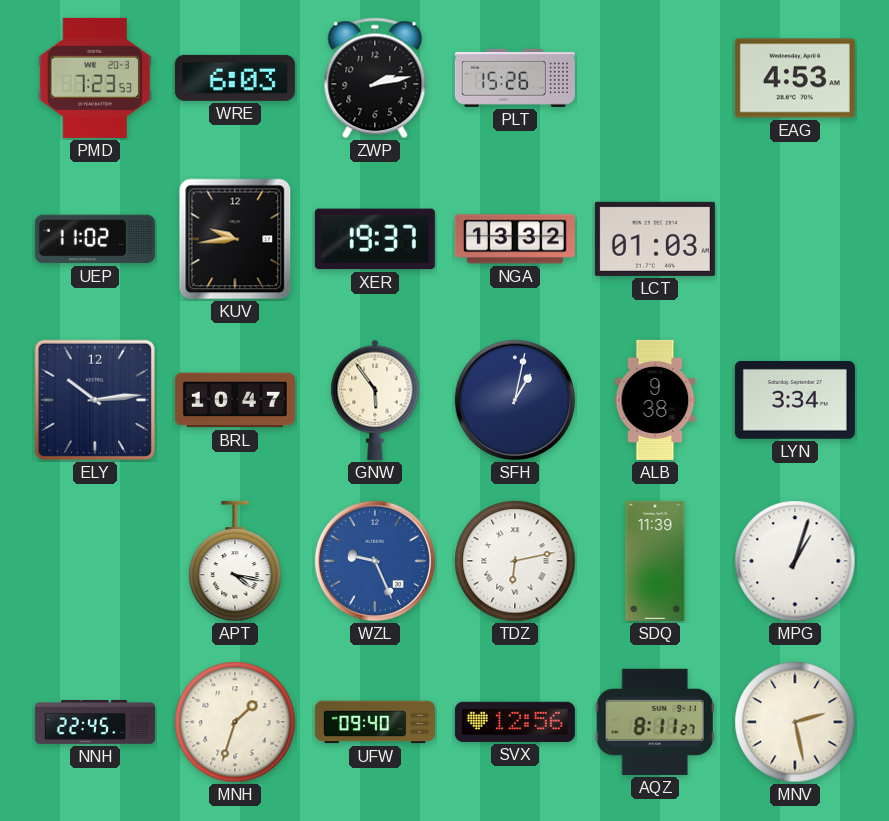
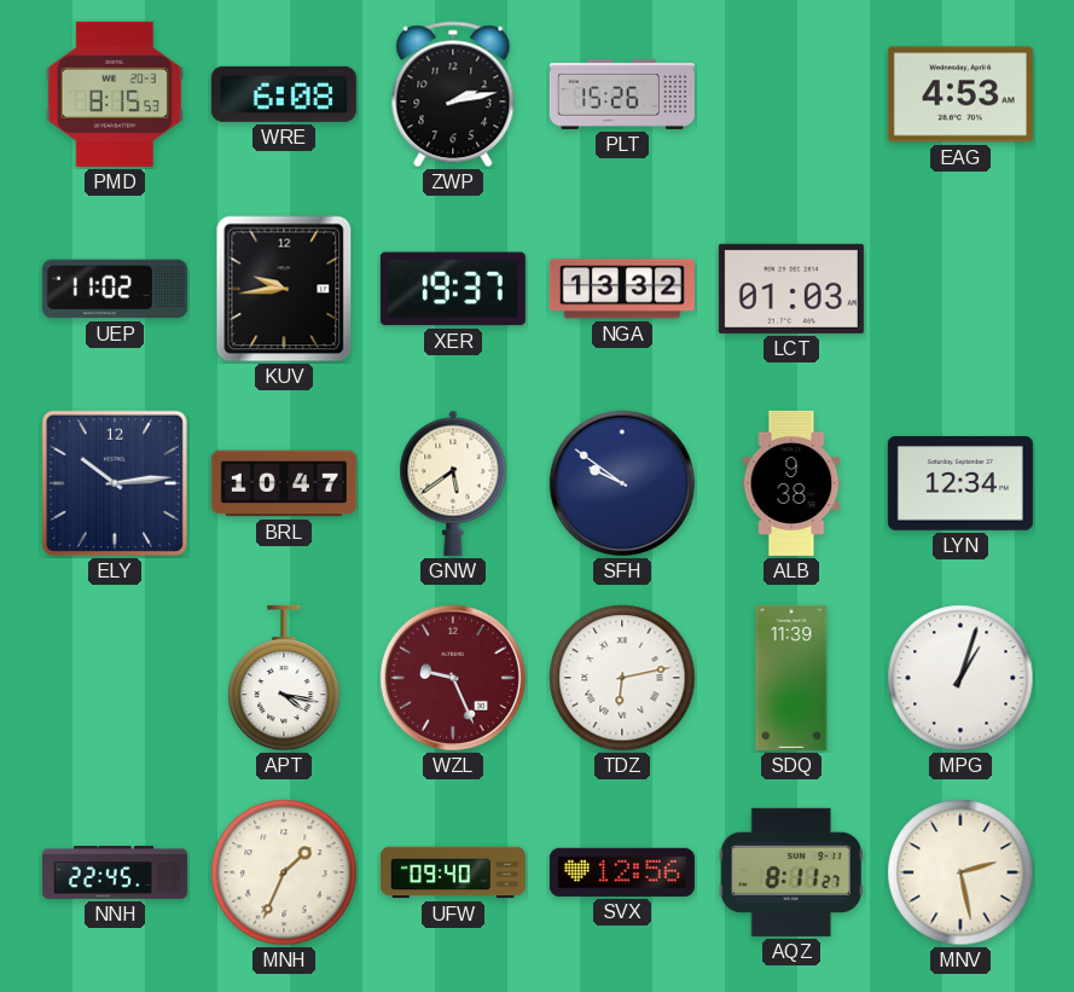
PMD: 7:23 -> 8:15 (115, 94)
WRE: 6:03 -> 6:08 (284, 94)
GNW: 5:54 -> 5:39 (453, 483)
SFH: 1:02 -> 9:51 (622, 483)
LYN: 3:34 -> 12:34 (960, 483)
WZL dial: blue -> burgundy (453, 678)
MNH: 1:33 -> 1:34 (284, 872)
